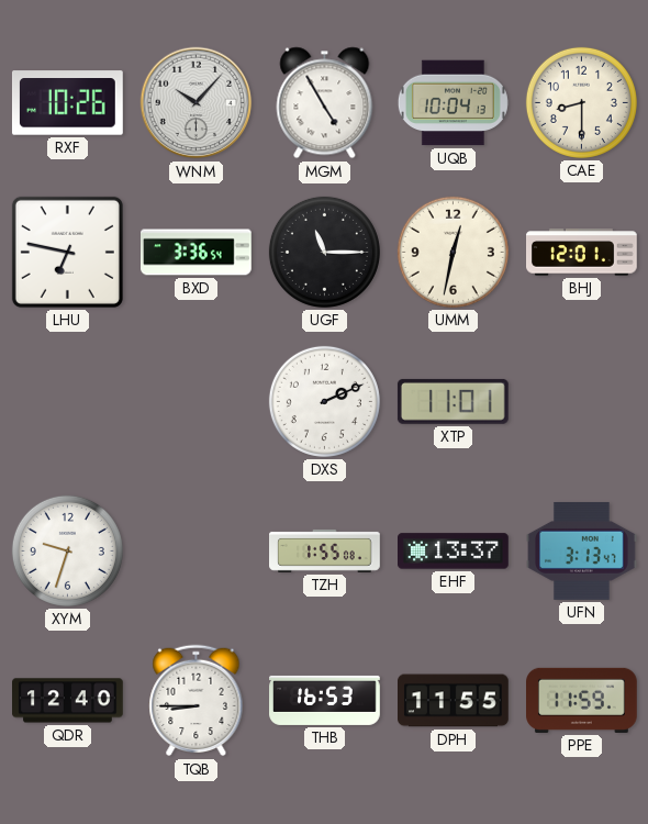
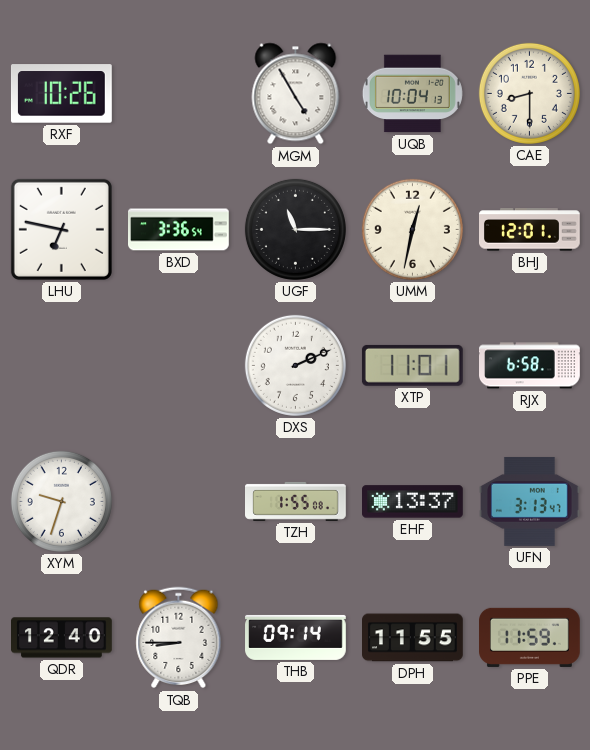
WNM: 10:07 -> none (197, 103)
RJX: none -> 6:58 (530, 366)
THB: 16:53 -> 09:14 (296, 637)
